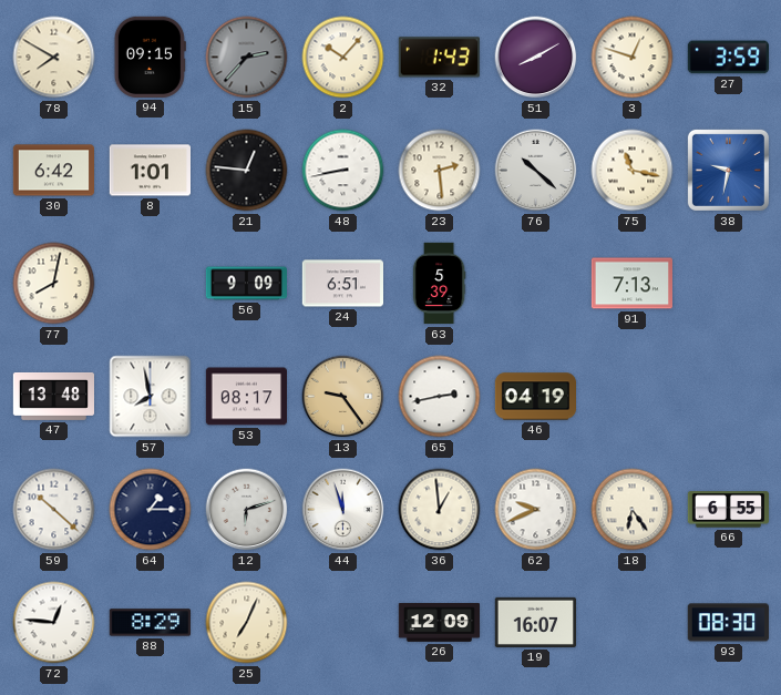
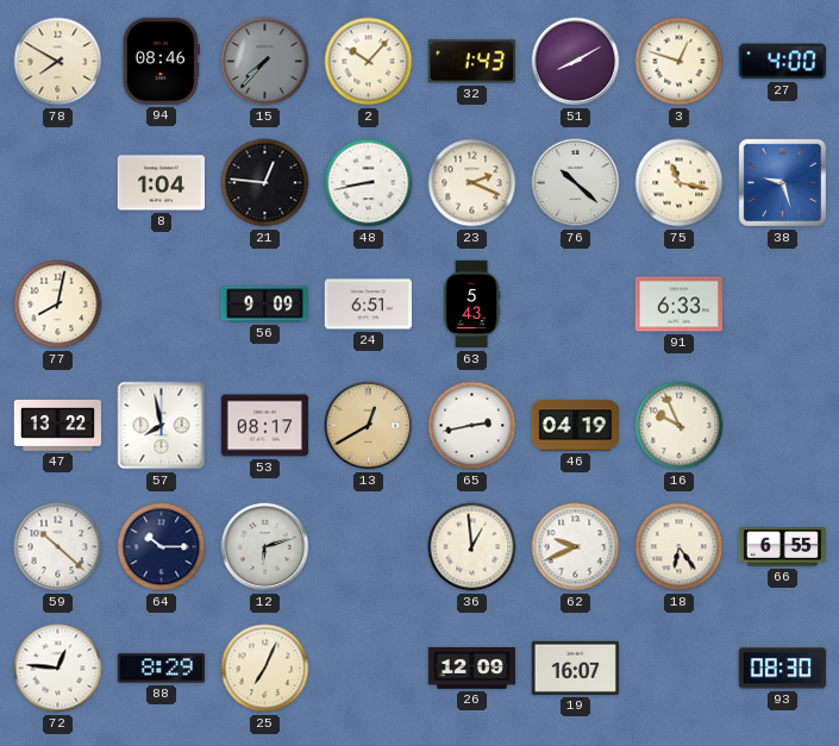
94: 09:15 -> 08:46 (161, 61)
15: 2:37 -> 7:37 (265, 62)
27: 3:59 -> 4:00 (782, 62)
30: 6:42 -> none (53, 171)
8: 1:01 -> 1:04 (161, 183)
23: 2:29 -> 2:19 (472, 183)
38: 9:32 -> 9:27 (782, 182)
63: 5:39 -> 5:43 (471, 305)
91: 7:13 -> 6:33 (678, 305)
47: 13:48 -> 13:22 (58, 425)
13: 9:24 -> 12:40 (369, 426)
16: none -> 9:56 (680, 426)
64: 1:15 -> 10:15 (162, 547)
44: 11:57 -> none (343, 510)
